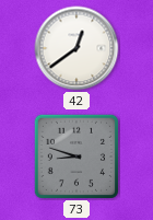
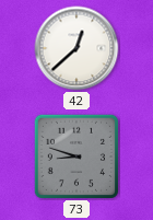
42: 12:39 -> 12:38 (76, 48)
